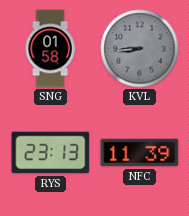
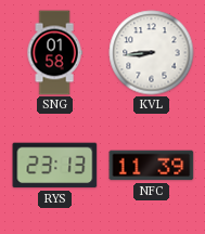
KVL dial: grey -> white (152, 53)
